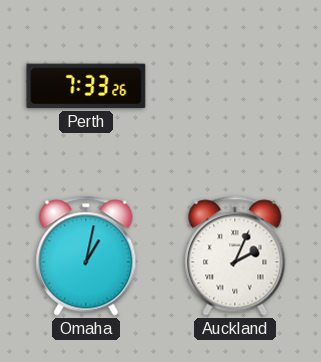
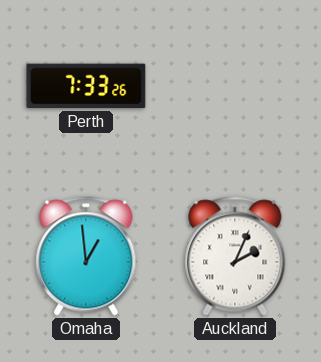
Omaha: 1:02 -> 12:59 (86, 256)
